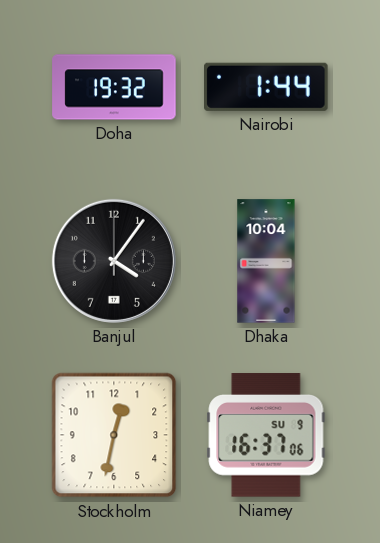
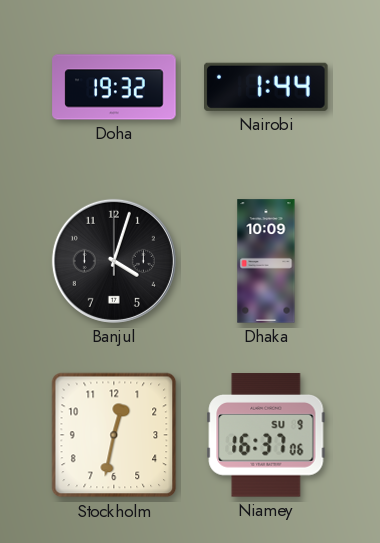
Banjul: 4:06 -> 4:03 (114, 261)
Dhaka: 10:04 -> 10:09 (266, 261)
